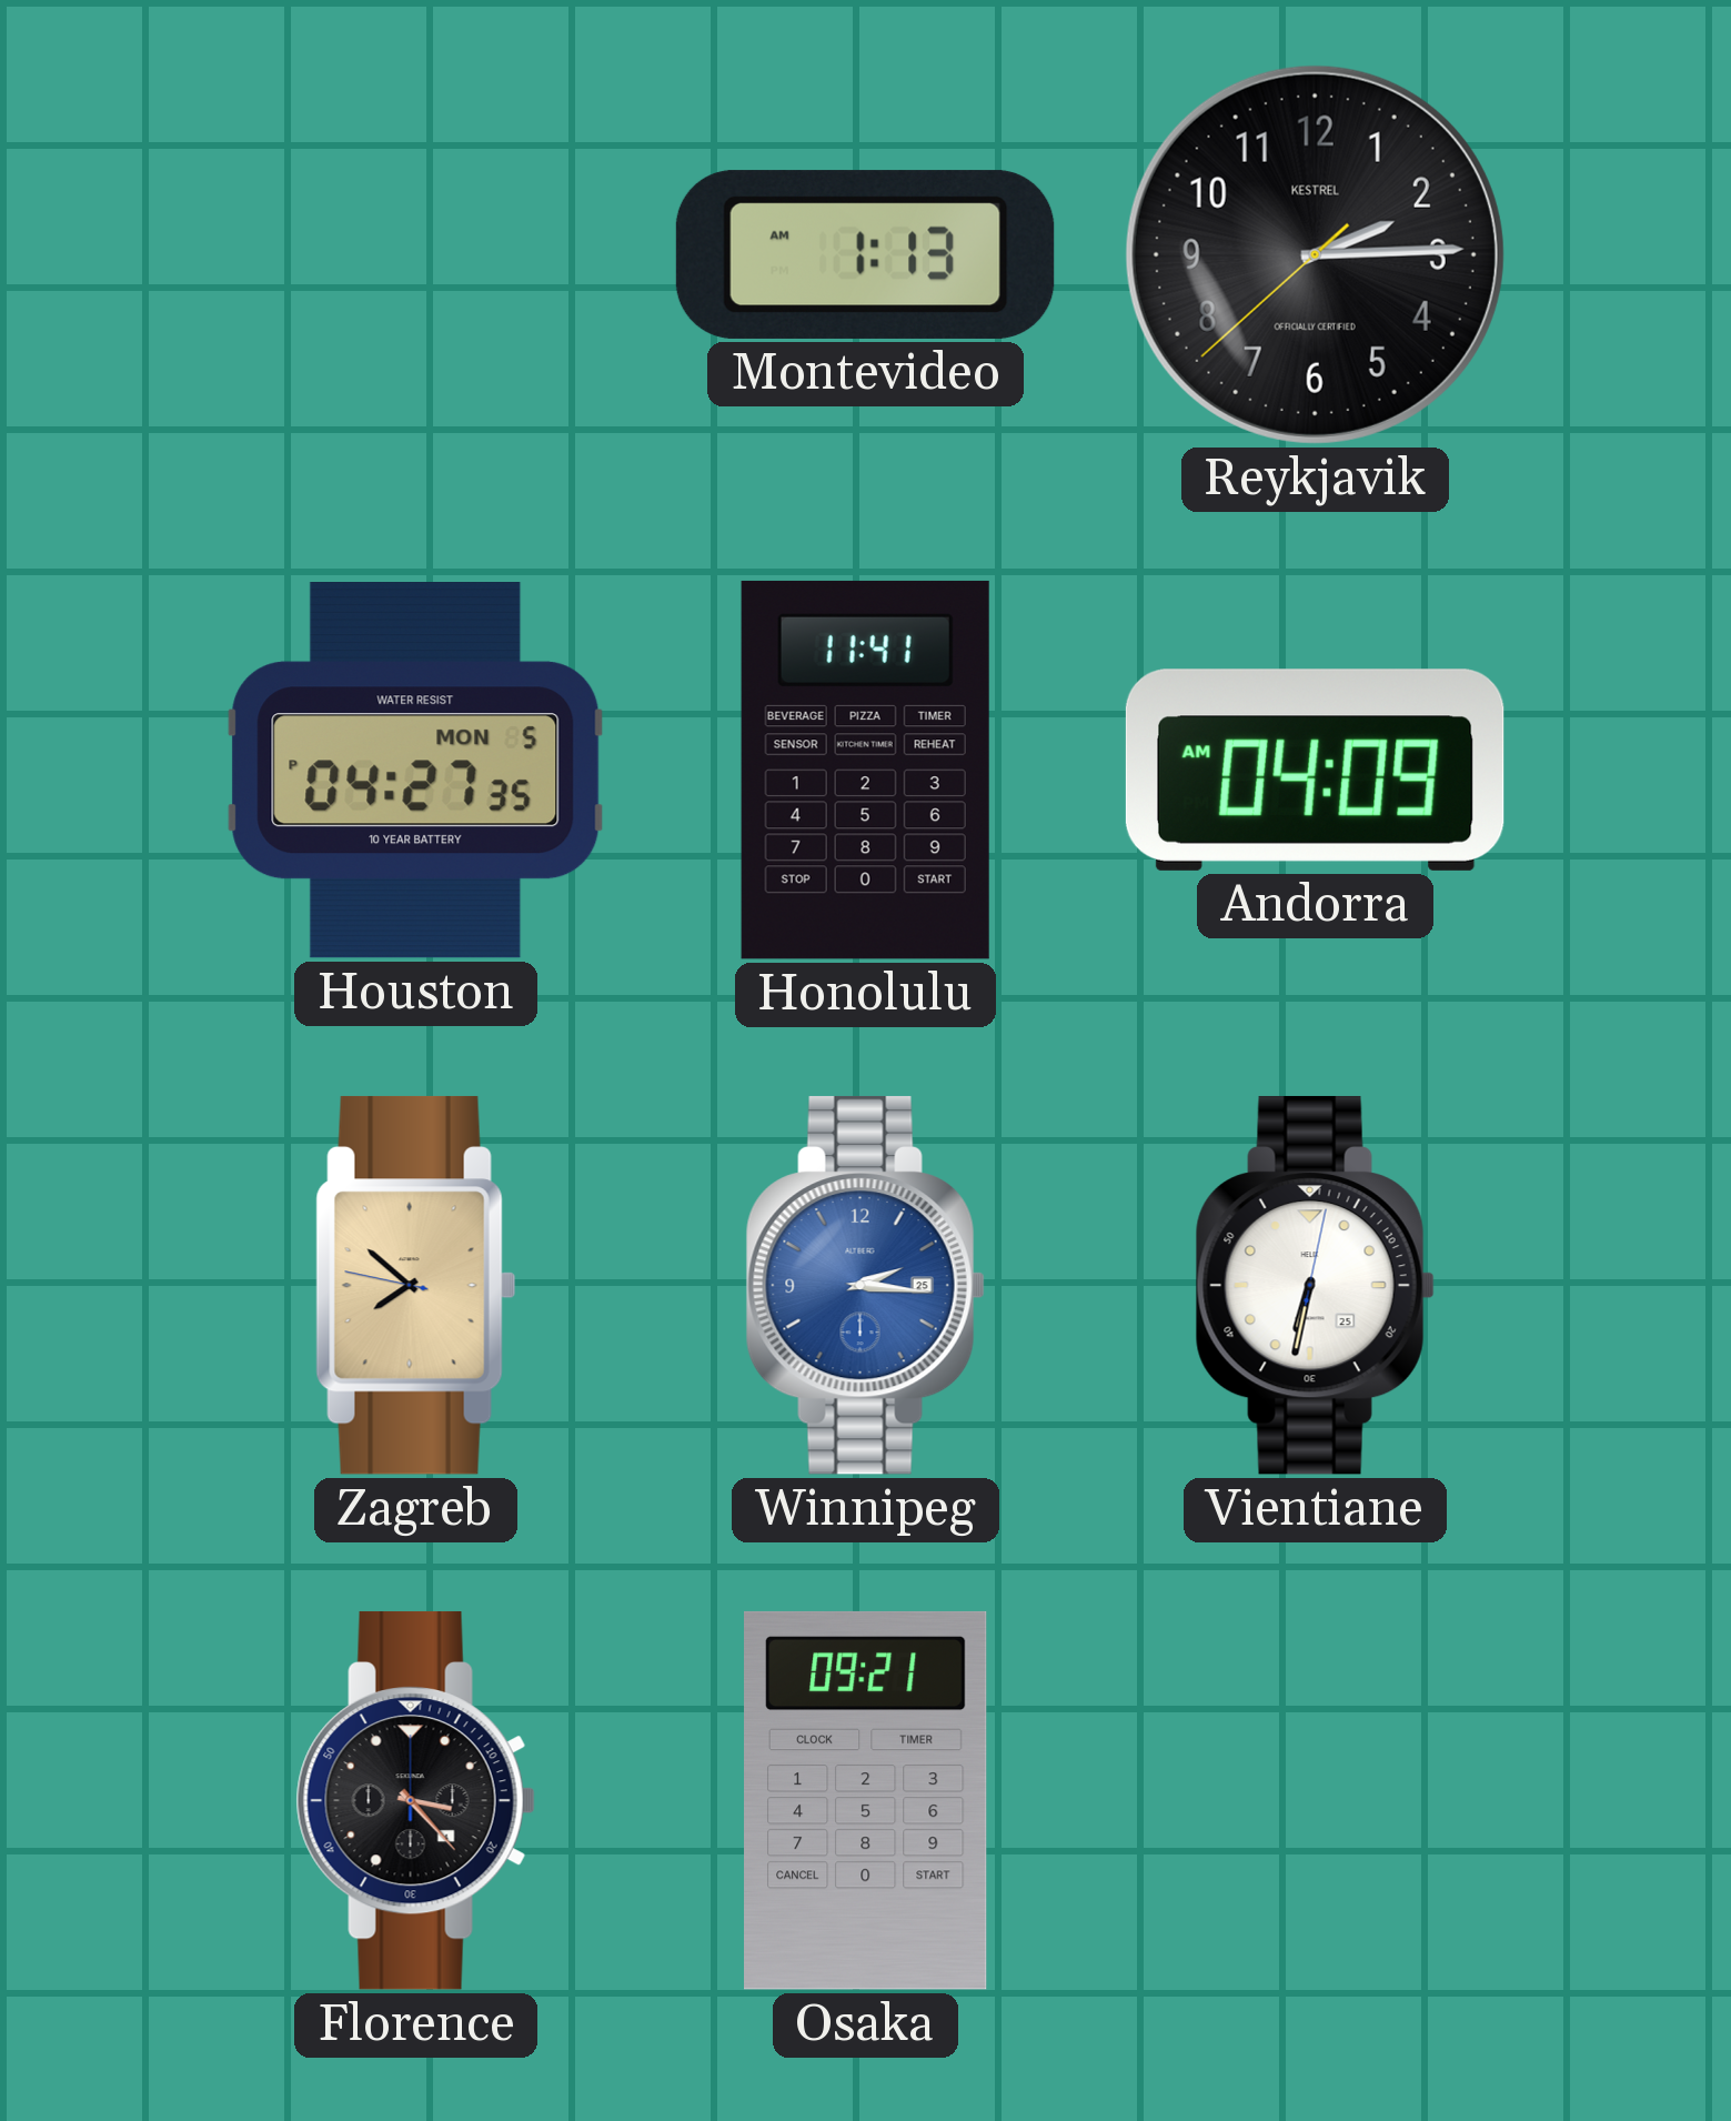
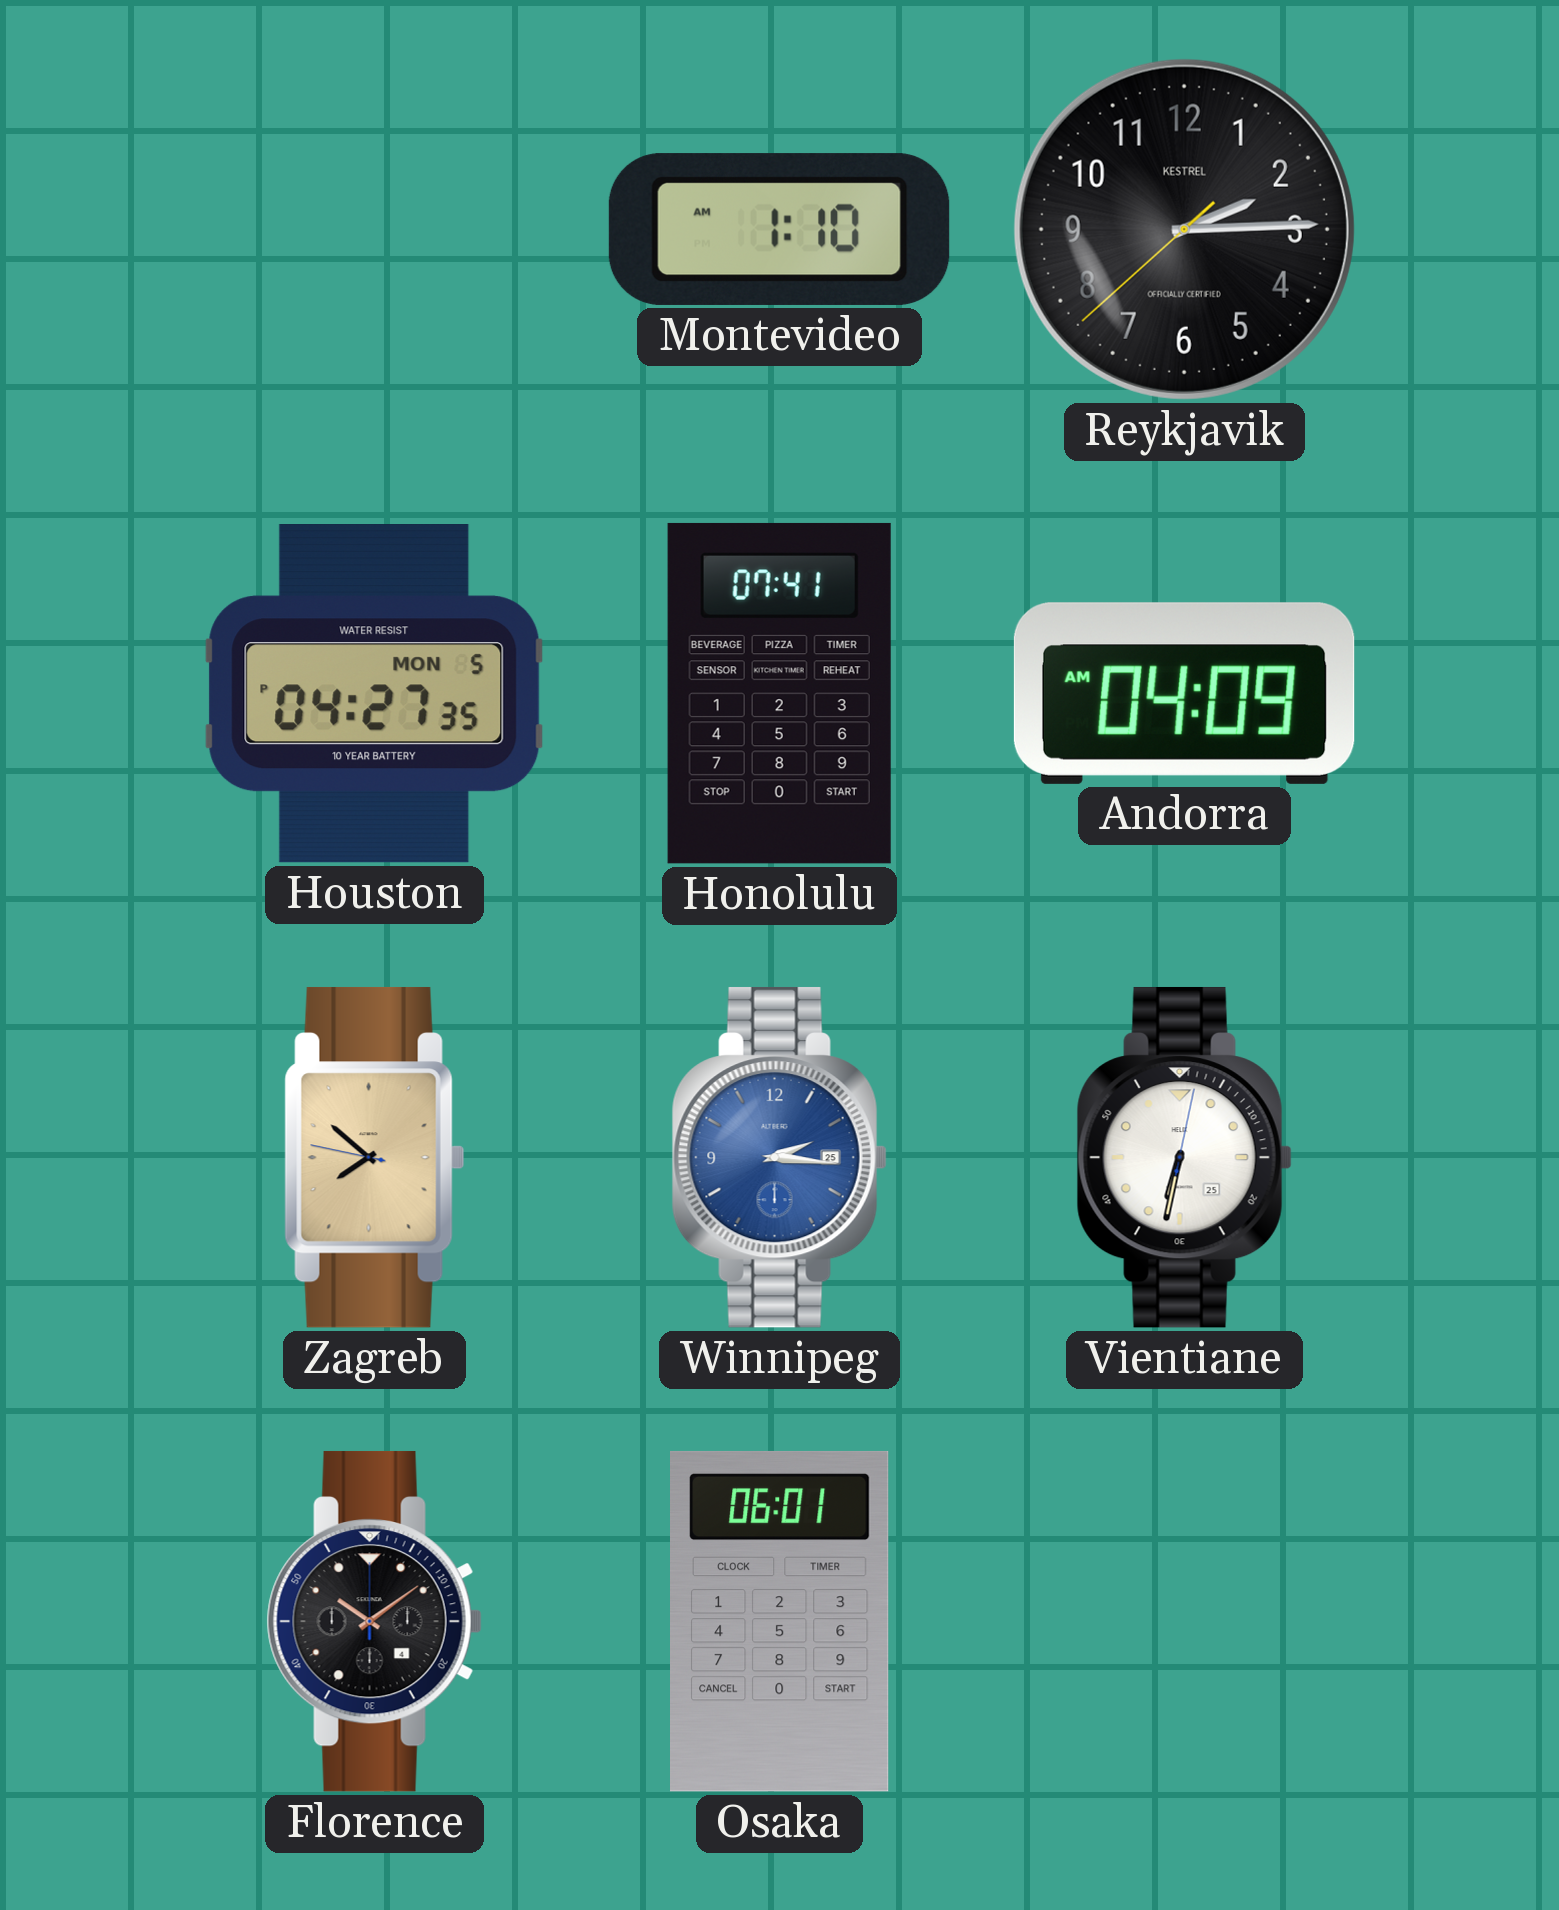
Montevideo: 1:13 -> 1:10 (779, 229)
Honolulu: 11:41 -> 07:41 (779, 693)
Florence: 3:23 -> 10:09 (374, 1621)
Osaka: 09:21 -> 06:01 (780, 1621)
